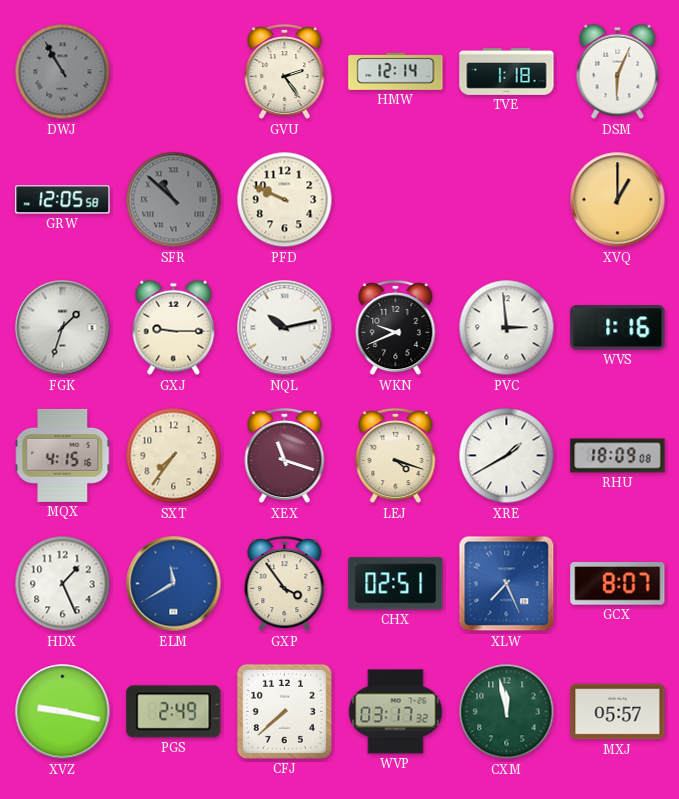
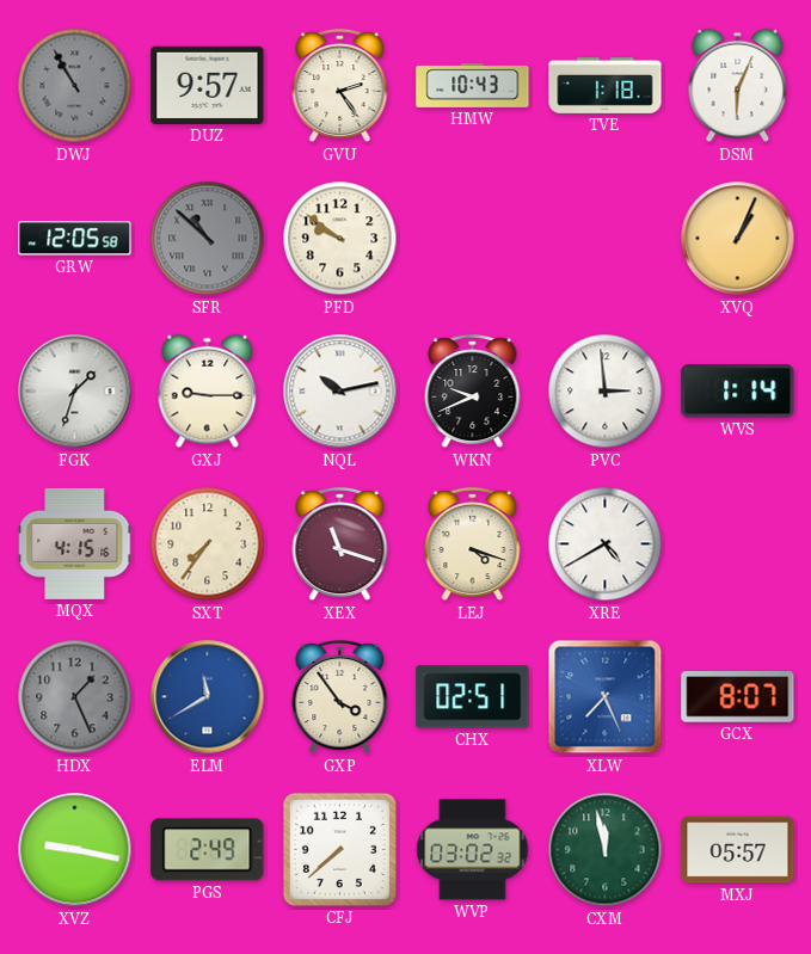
DUZ: none -> 9:57 (208, 85)
HMW: 12:14 -> 10:43 (473, 85)
PFD: 9:49 -> 9:51 (340, 239)
XVQ: 1:00 -> 1:04 (738, 239)
WVS: 1:16 -> 1:14 (738, 392)
XRE: 1:40 -> 4:40 (606, 544)
RHU: 18:09 -> none (618, 456)
HDX dial: white -> grey (75, 697)
WVP: 03:17 -> 03:02 (473, 850)
